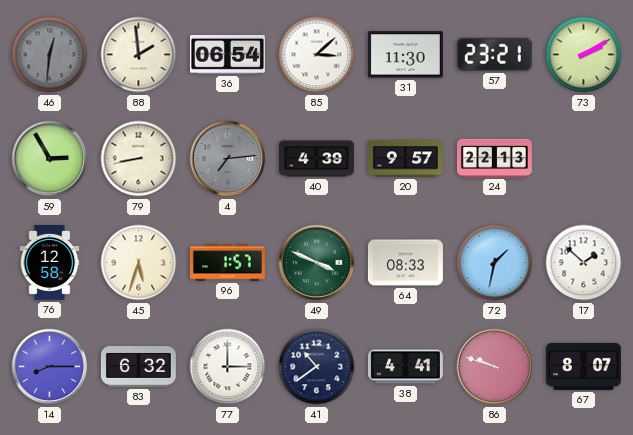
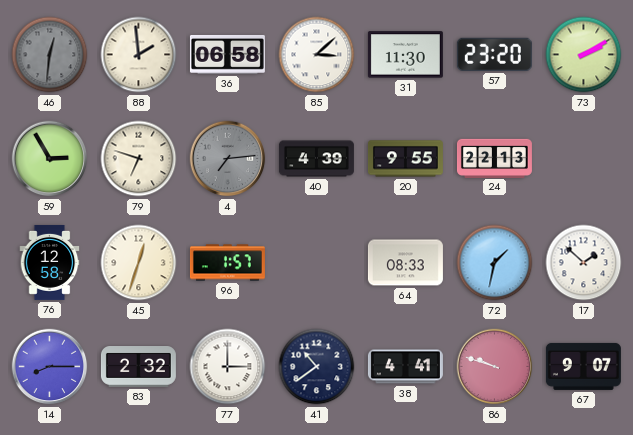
36: 06:54 -> 06:58 (227, 54)
57: 23:21 -> 23:20 (494, 54)
79: 8:43 -> 6:48 (139, 159)
20: 9:57 -> 9:55 (405, 159)
45: 5:33 -> 12:33 (139, 263)
49: 3:49 -> none (317, 263)
83: 6:32 -> 2:32 (138, 367)
67: 8:07 -> 9:07 (583, 366)
